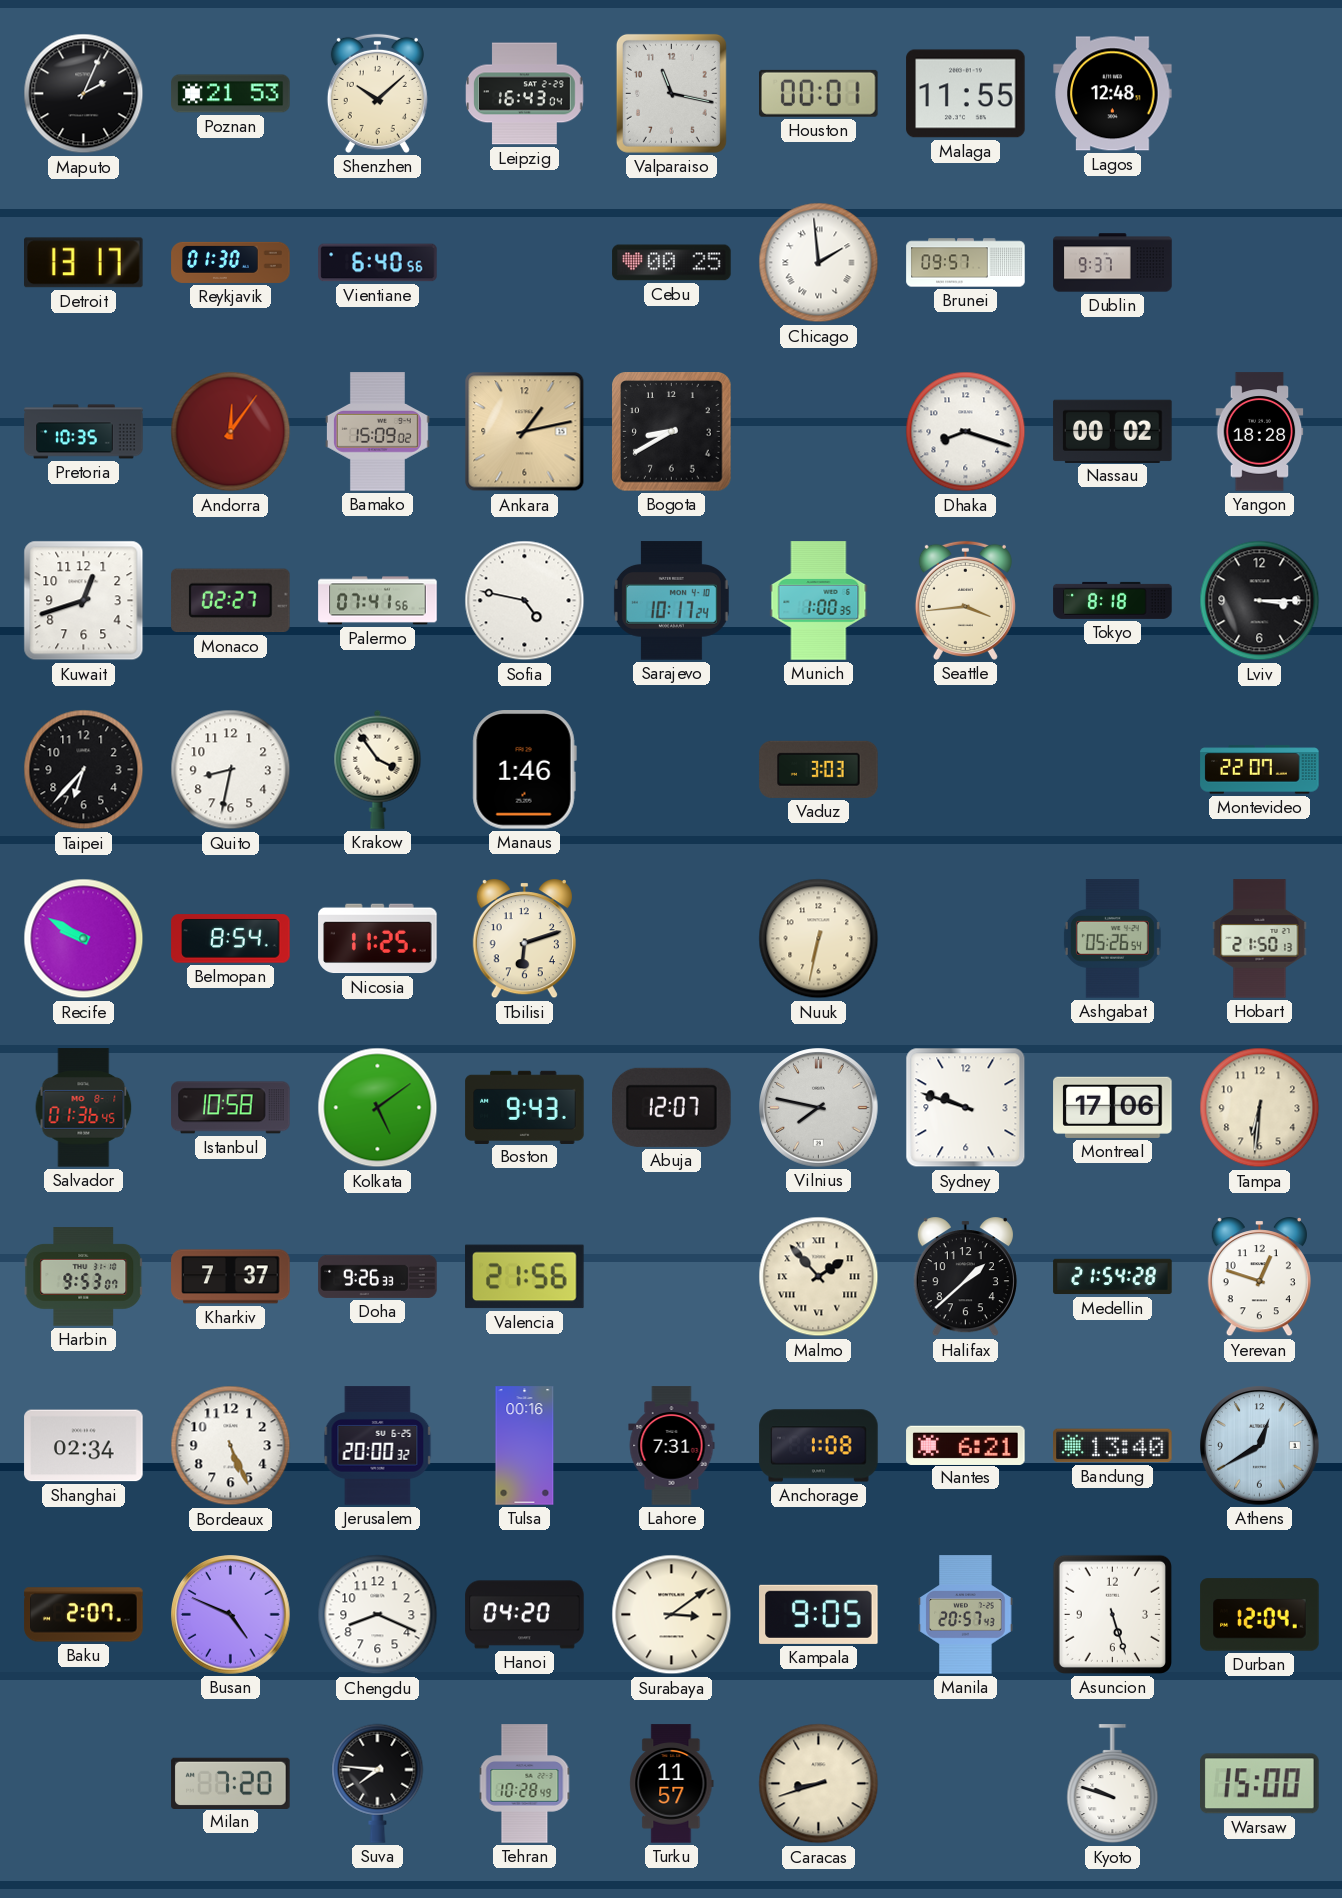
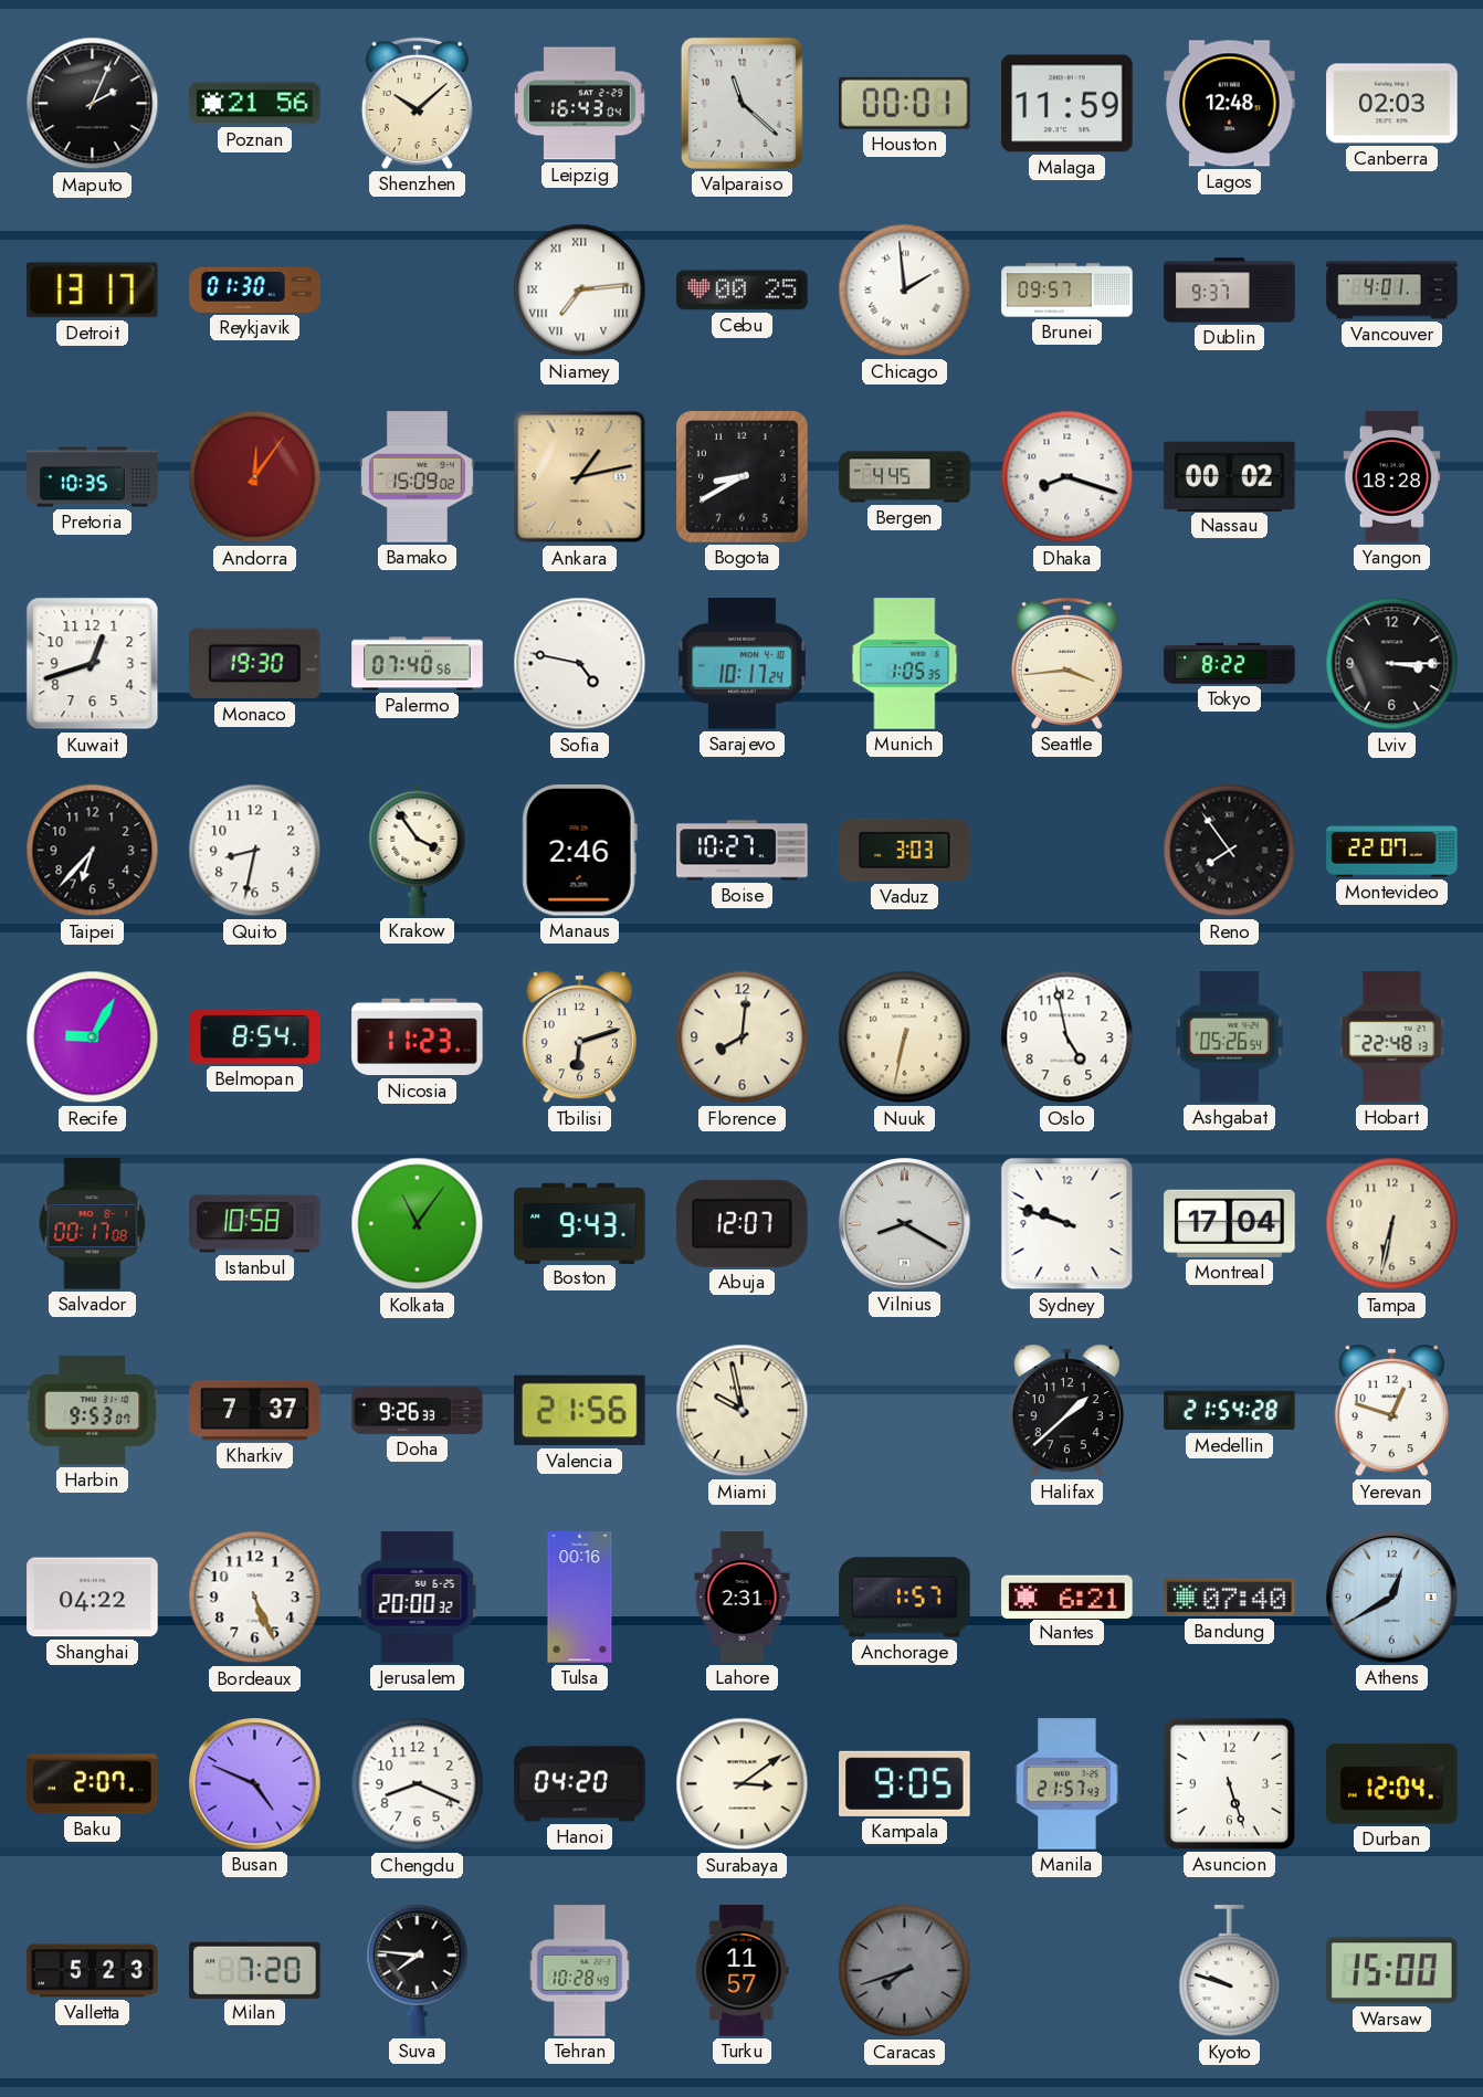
Poznan: 21:53 -> 21:56 (255, 104)
Valparaiso: 11:17 -> 11:22 (741, 103)
Malaga: 11:55 -> 11:59 (1067, 104)
Canberra: none -> 02:03 (1392, 104)
Vientiane: 6:40 -> none (378, 263)
Niamey: none -> 7:14 (580, 291)
Vancouver: none -> 4:01 (1392, 291)
Bergen: none -> 4:45 (905, 477)
Monaco: 02:27 -> 19:30 (255, 664)
Palermo: 07:41 -> 07:40 (418, 664)
Munich: 1:00 -> 1:05 (905, 664)
Tokyo: 8:18 -> 8:22 (1230, 663)
Manaus: 1:46 -> 2:46 (579, 851)
Boise: none -> 10:27 (743, 851)
Reno: none -> 7:54 (1230, 851)
Recife: 9:50 -> 9:05 (93, 1037)
Nicosia: 11:25 -> 11:23 (418, 1037)
Florence: none -> 8:01 (743, 1037)
Oslo: none -> 4:58 (1067, 1037)
Hobart: 21:50 -> 22:48 (1392, 1037)
Salvador: 01:36 -> 00:17 (93, 1224)
Kolkata: 5:09 -> 11:06 (418, 1224)
Vilnius: 7:47 -> 8:20 (905, 1224)
Montreal: 17:06 -> 17:04 (1230, 1223)
Tampa: 6:31 -> 6:32 (1392, 1224)
Miami: none -> 9:58 (743, 1411)
Malmo: 1:53 -> none (819, 1277)
Shanghai: 02:34 -> 04:22 (93, 1598)
Lahore: 7:31 -> 2:31 (743, 1598)
Anchorage: 1:08 -> 1:57 (905, 1598)
Bandung: 13:40 -> 07:40 (1230, 1598)
Manila: 20:57 -> 21:57 (1067, 1784)
Valletta: none -> 5:23 (93, 1971)
Caracas: 8:42 -> 7:42 (905, 1971)
Caracas dial: cream -> grey (905, 1971)
